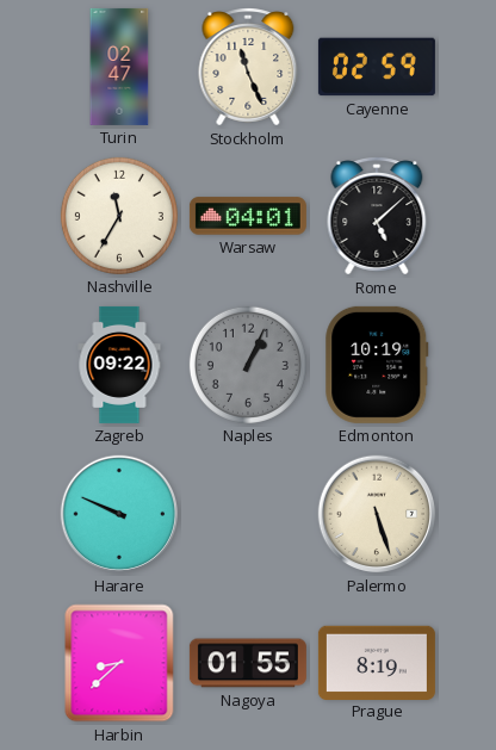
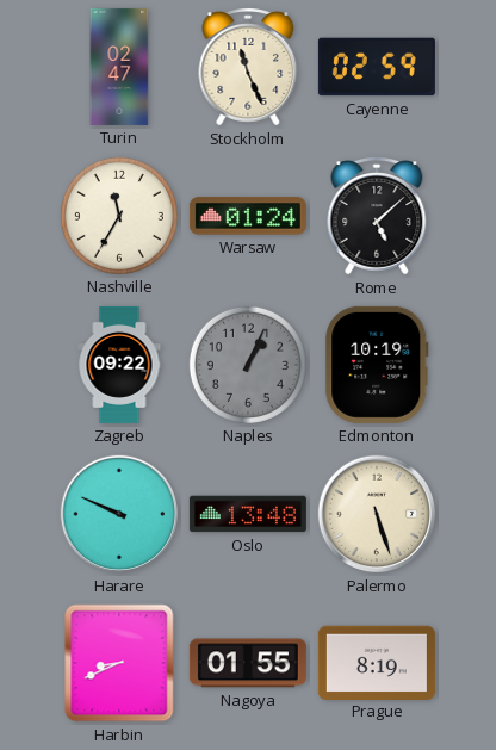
Warsaw: 04:01 -> 01:24 (248, 216)
Oslo: none -> 13:48 (248, 514)
Harbin: 8:38 -> 8:41 (119, 663)
